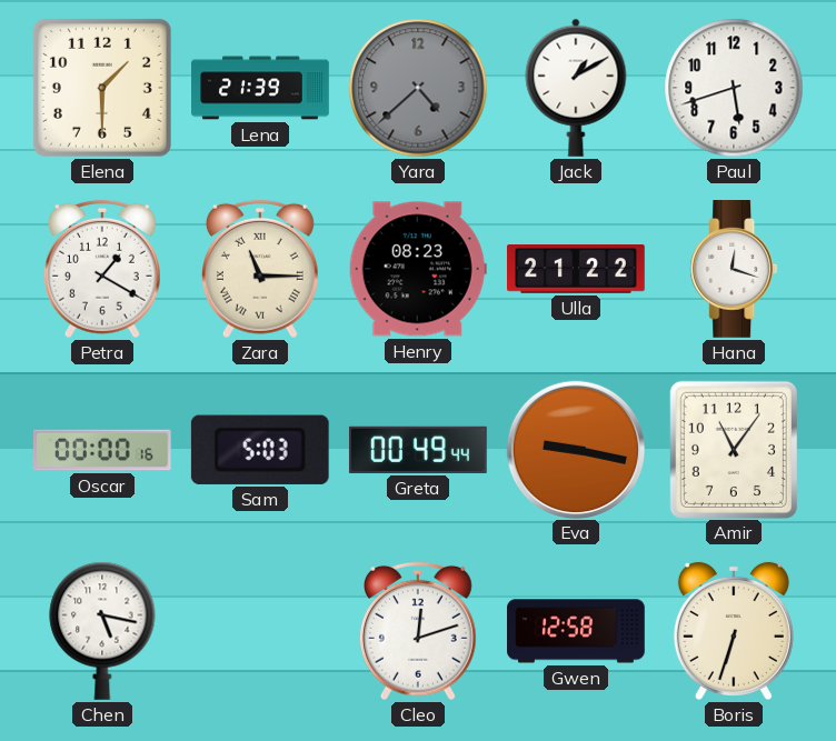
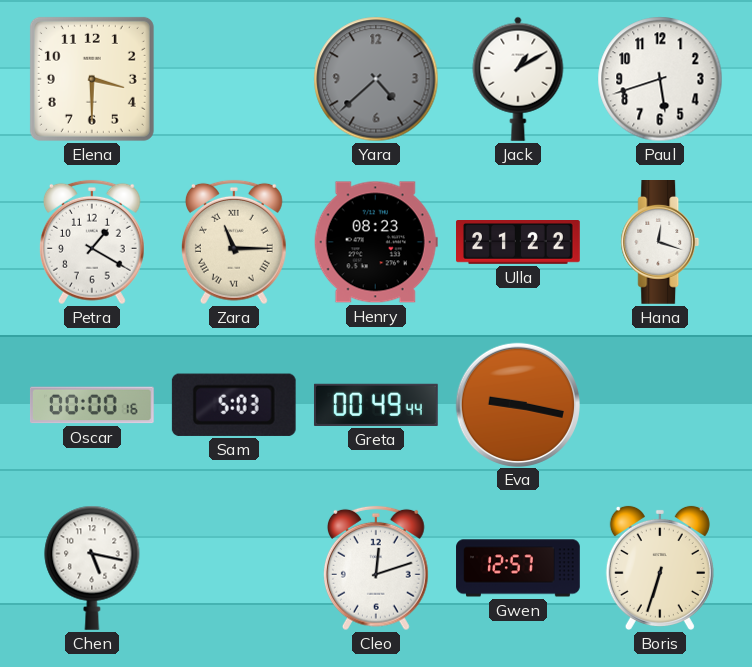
Elena: 1:30 -> 3:30 (92, 79)
Lena: 21:39 -> none (260, 88)
Amir: 11:06 -> none (734, 449)
Gwen: 12:58 -> 12:57 (518, 568)
